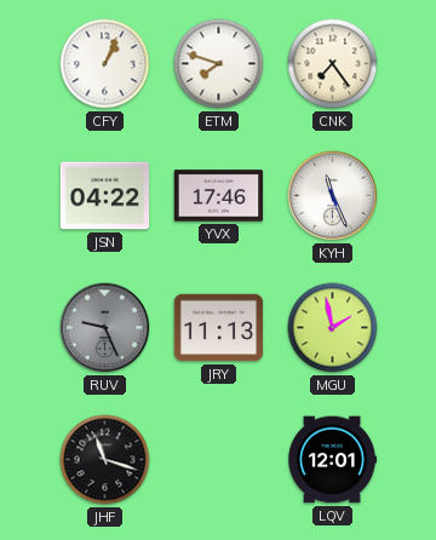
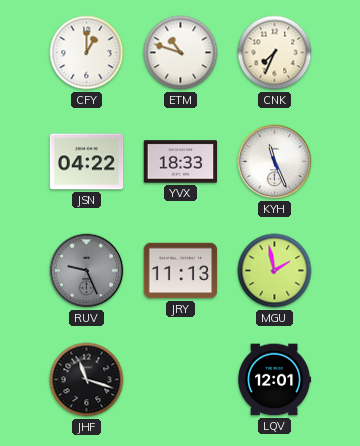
CFY: 1:04 -> 1:00 (87, 53)
ETM: 7:48 -> 10:48 (181, 53)
CNK: 7:24 -> 7:34 (275, 53)
YVX: 17:46 -> 18:33 (181, 162)
